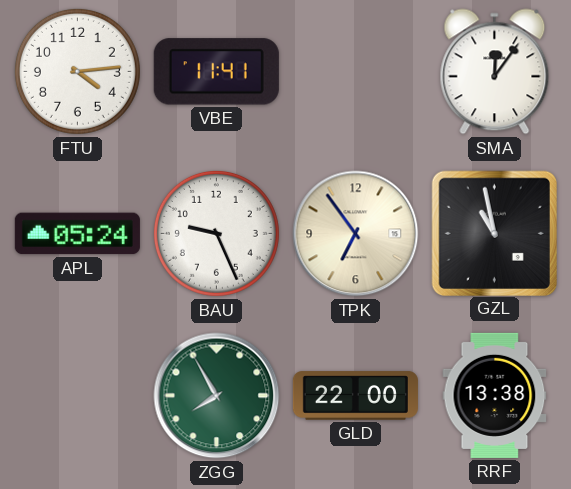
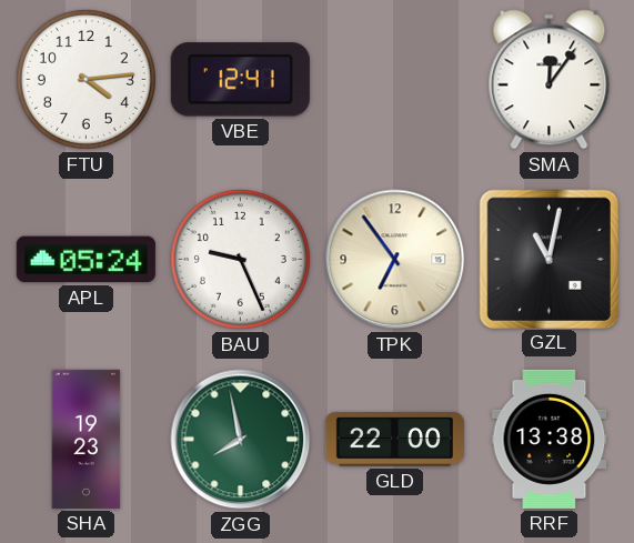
VBE: 11:41 -> 12:41 (240, 80)
GZL: 10:58 -> 11:02 (549, 259)
SHA: none -> 19:23 (87, 439)
ZGG: 7:55 -> 7:58 (241, 440)
